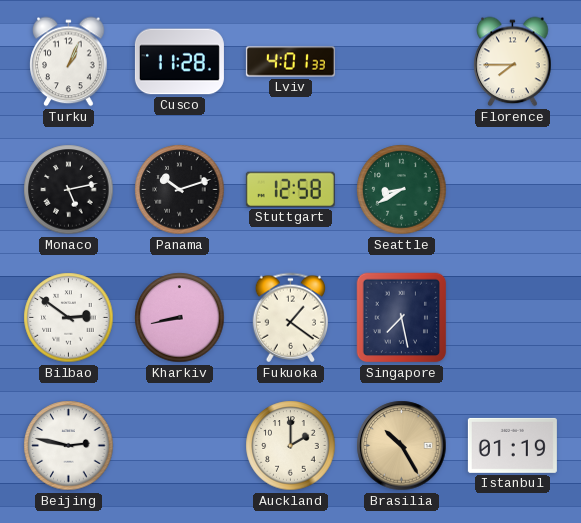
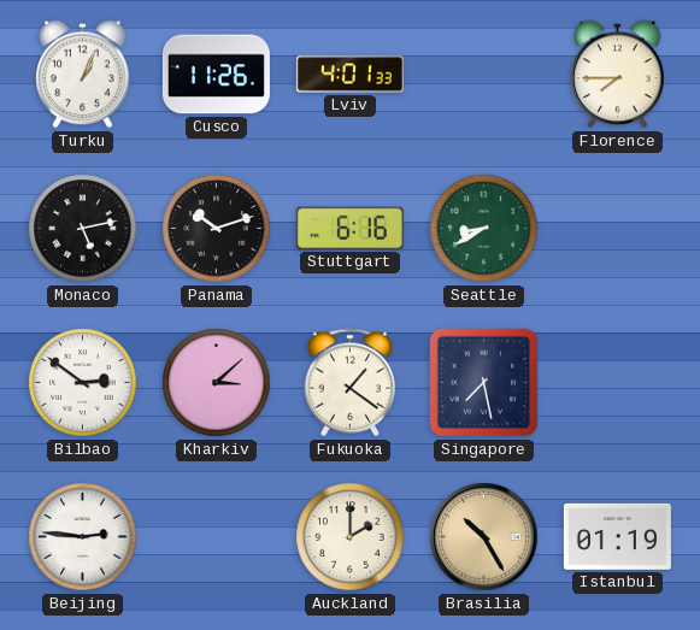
Cusco: 11:28 -> 11:26 (216, 75)
Stuttgart: 12:58 -> 6:16 (349, 228)
Kharkiv: 8:43 -> 3:08 (217, 383)
Beijing: 2:47 -> 2:46 (83, 537)
